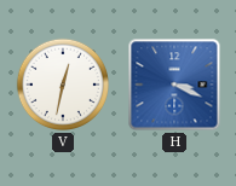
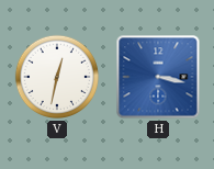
H: 3:19 -> 3:17 (158, 77)
